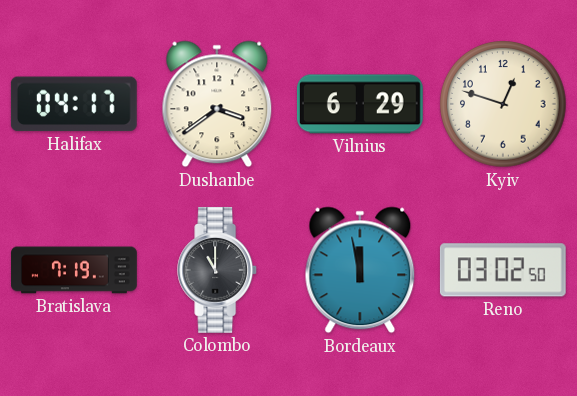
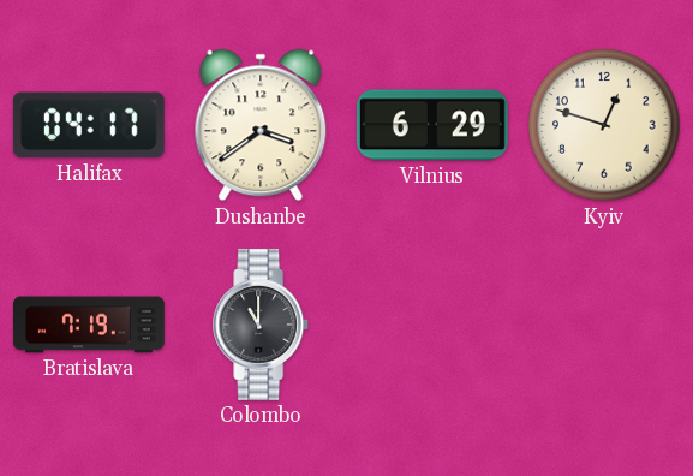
Bordeaux: 11:58 -> none (360, 270)
Reno: 03:02 -> none (503, 270)
